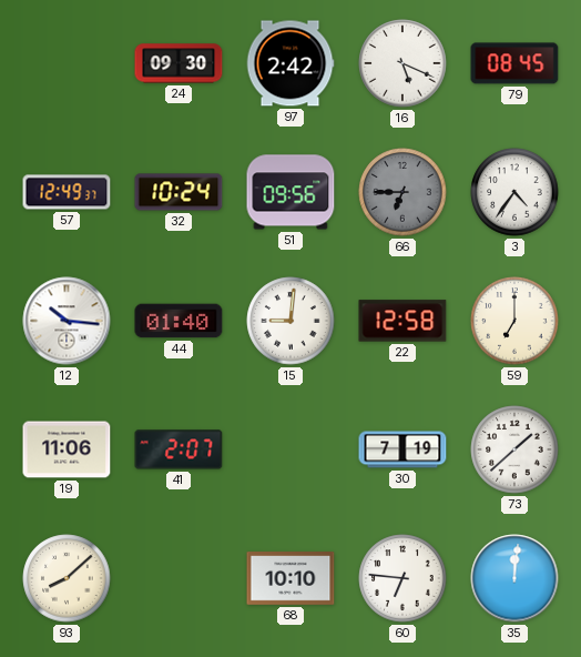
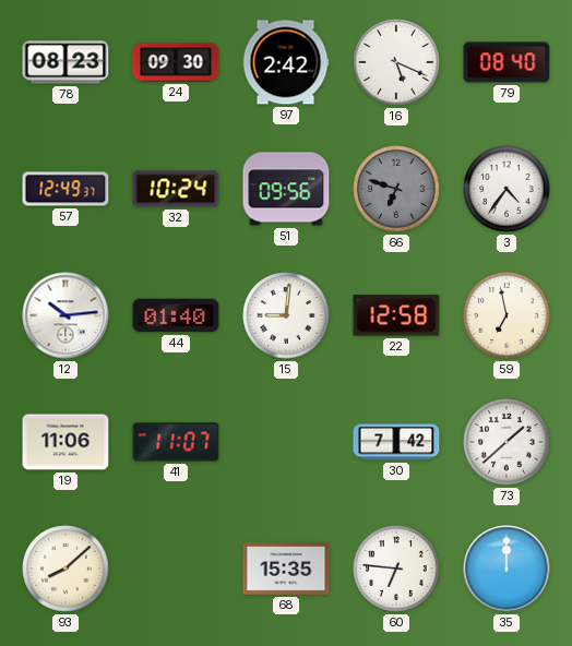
78: none -> 08:23 (65, 62)
79: 08:45 -> 08:40 (507, 62)
66: 6:45 -> 6:48 (396, 189)
12: 10:16 -> 10:14 (65, 315)
59: 7:00 -> 6:58 (507, 315)
41: 2:07 -> 11:07 (176, 442)
30: 7:19 -> 7:42 (396, 442)
68: 10:10 -> 15:35 (286, 569)
35: 12:01 -> 12:00 (507, 569)
